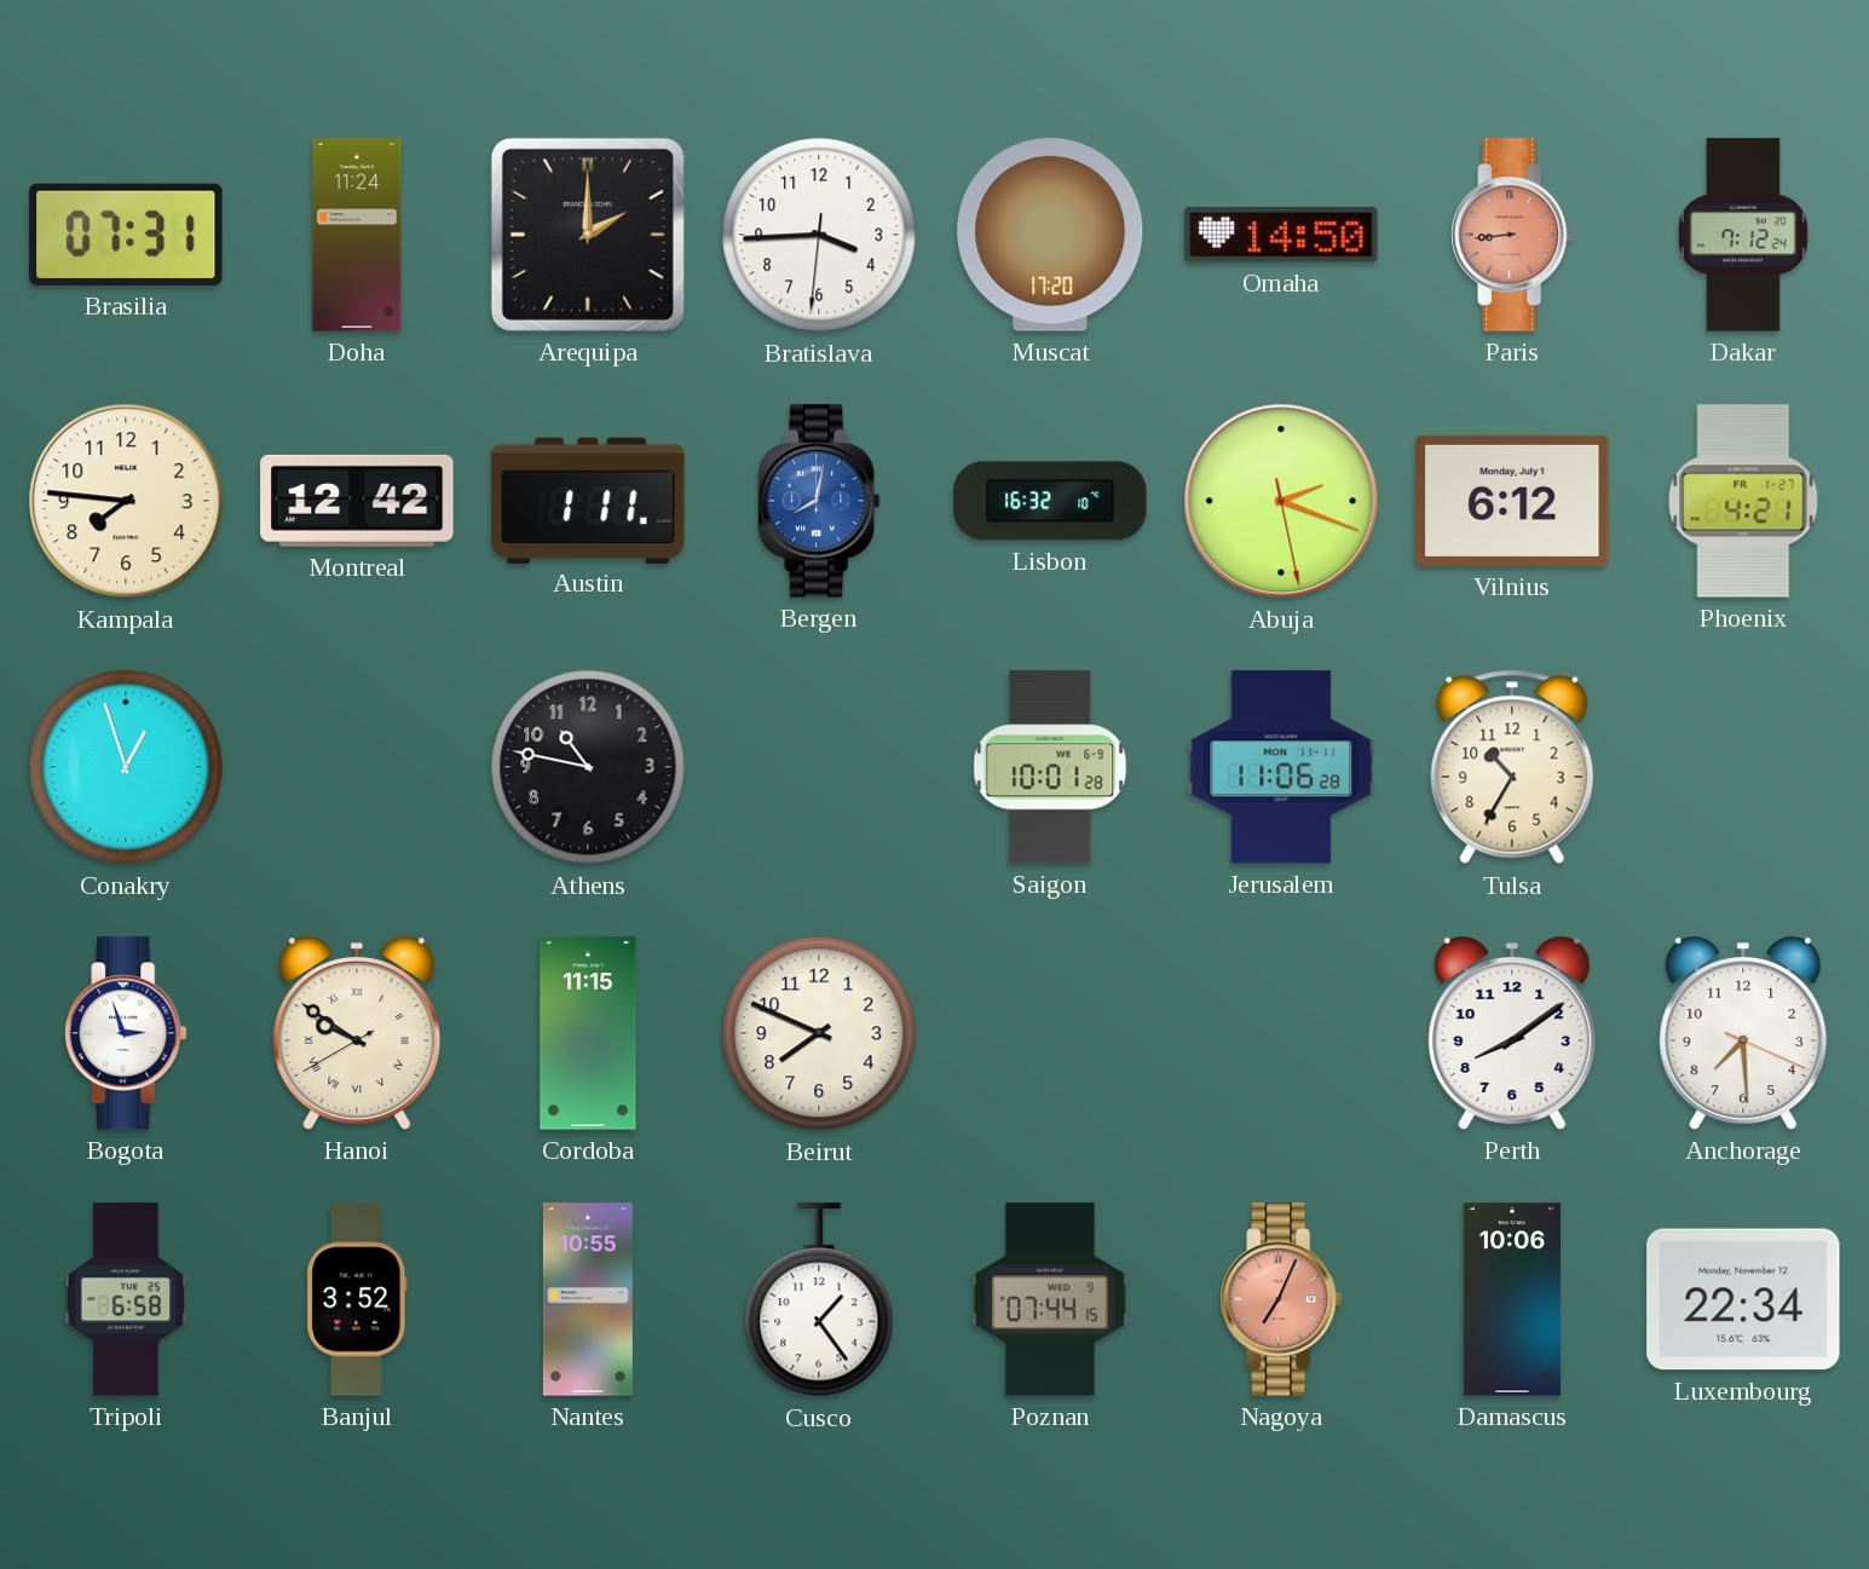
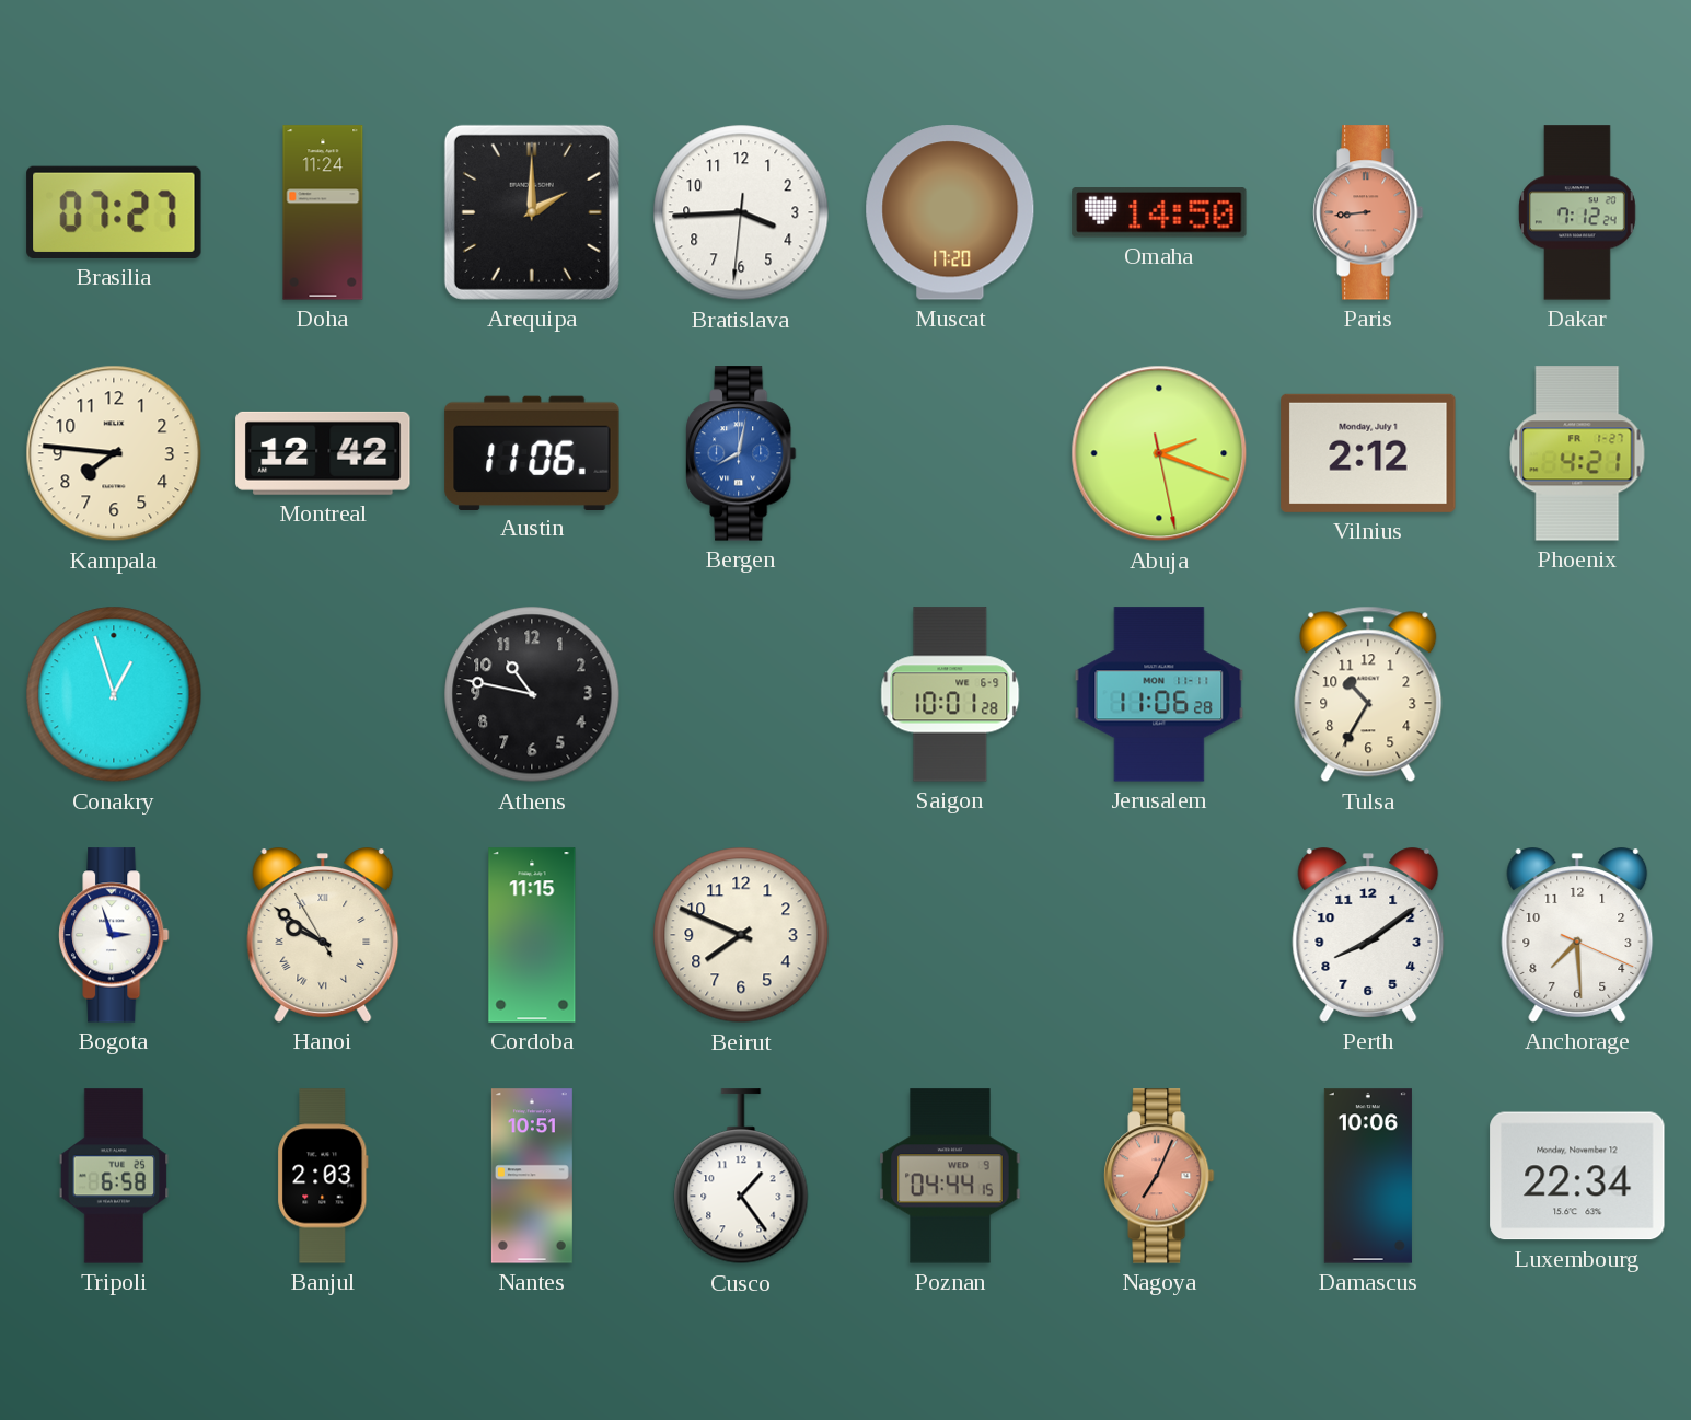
Brasilia: 07:31 -> 07:27 (114, 212)
Austin: 1:11 -> 11:06 (532, 452)
Lisbon: 16:32 -> none (1050, 501)
Vilnius: 6:12 -> 2:12 (1368, 453)
Hanoi: 9:50:40 -> 9:50:55 (323, 935)
Banjul: 3:52 -> 2:03 (323, 1176)
Nantes: 10:55 -> 10:51 (532, 1176)
Poznan: 07:44 -> 04:44 (950, 1176)
